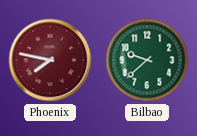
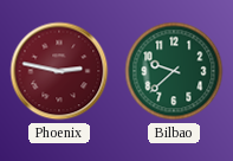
Phoenix: 7:47 -> 2:47 (59, 71)
